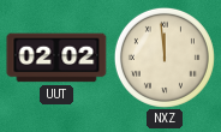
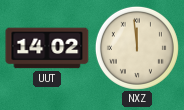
UUT: 02:02 -> 14:02 (47, 48)
